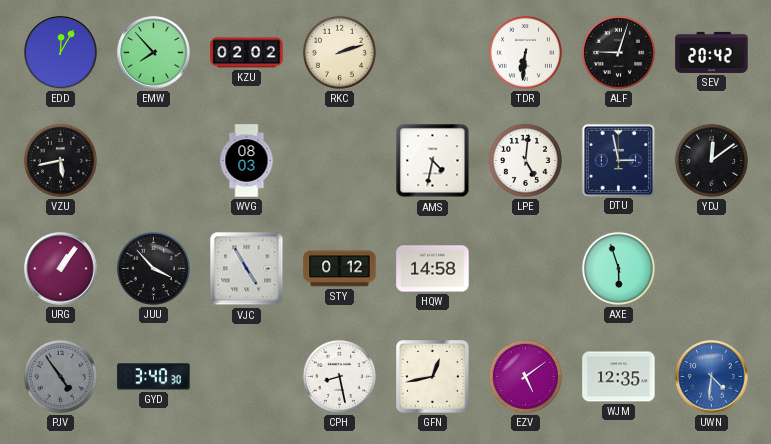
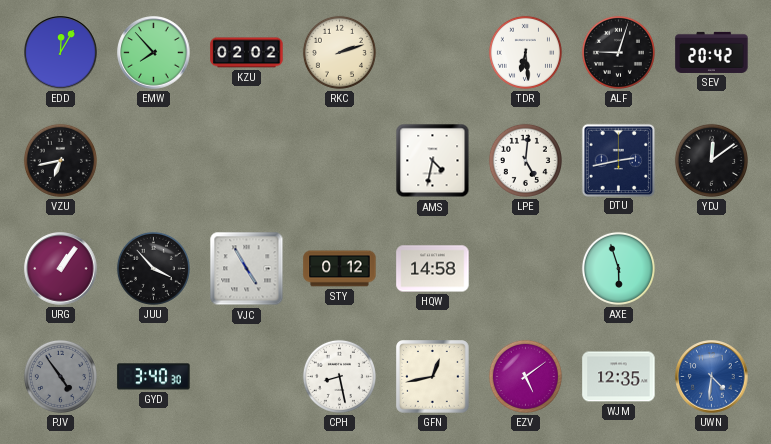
TDR: 6:31 -> 6:29 (525, 52)
VZU: 5:43 -> 6:43 (60, 160)
WVG: 08:03 -> none (247, 161)
DTU: 2:58 -> 2:43 (618, 160)
